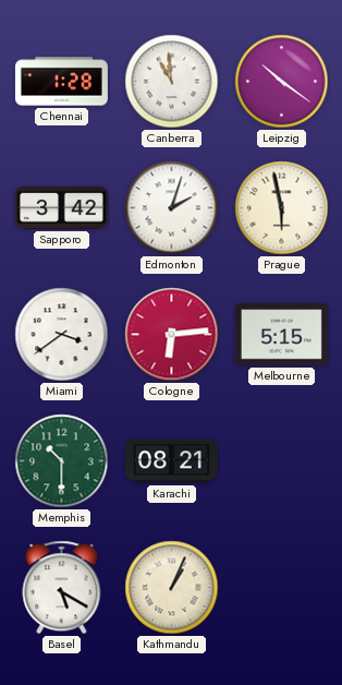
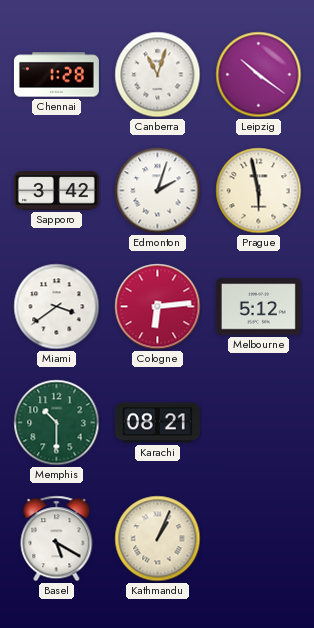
Canberra: 10:59 -> 11:03 (158, 75)
Melbourne: 5:15 -> 5:12 (258, 307)
